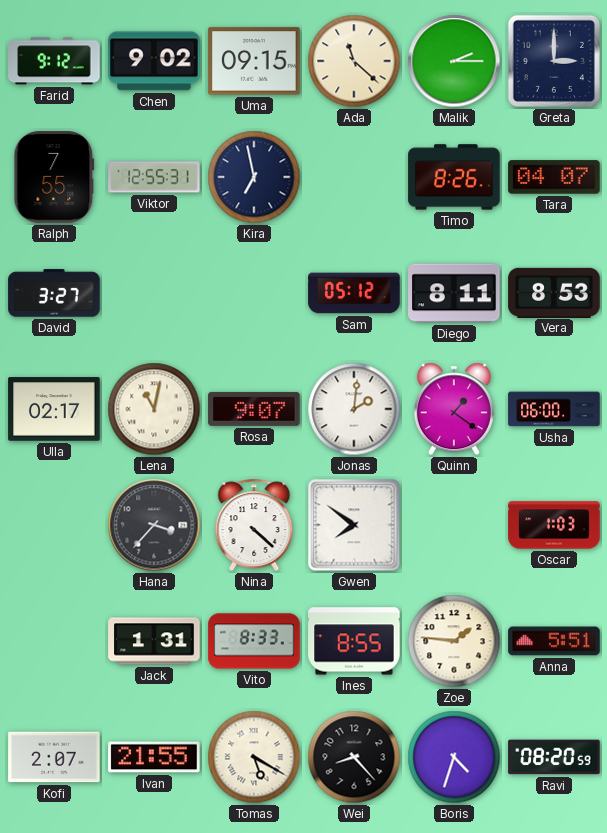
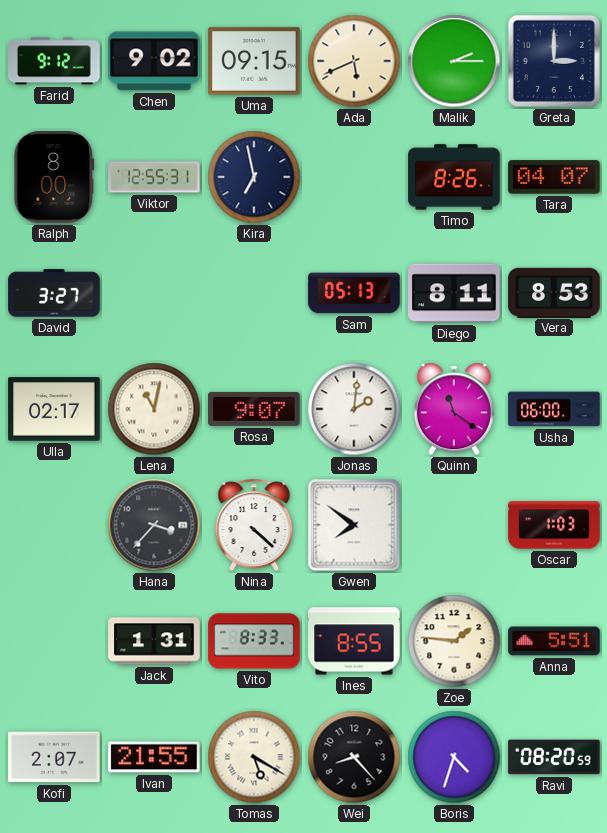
Ada: 11:22 -> 5:41 (354, 61)
Ralph: 7:55 -> 8:00 (54, 177)
Sam: 05:12 -> 05:13 (354, 293)
Quinn: 1:21 -> 11:21 (454, 409)
